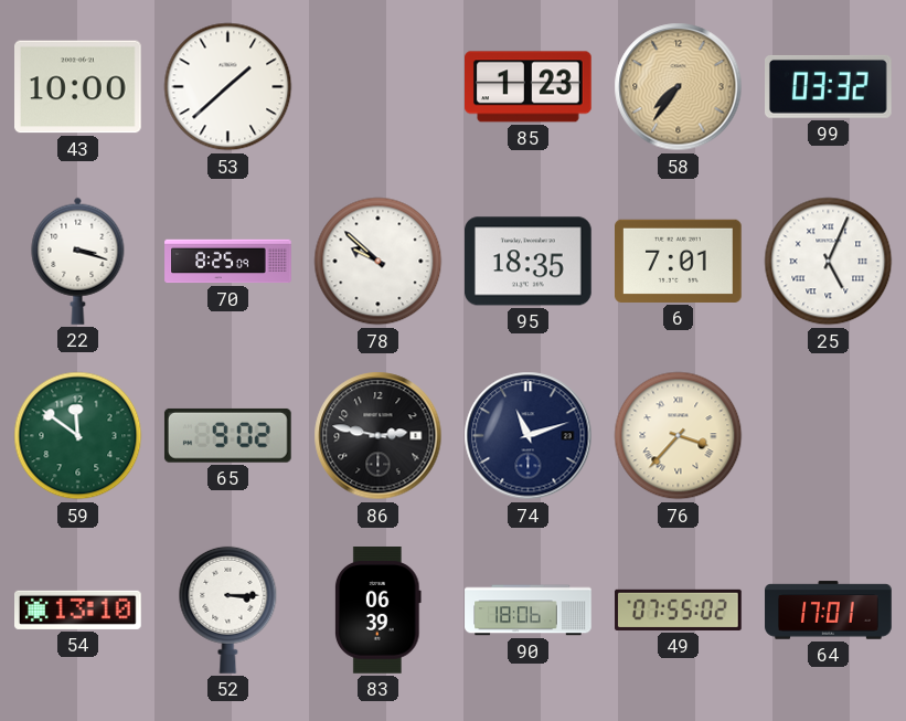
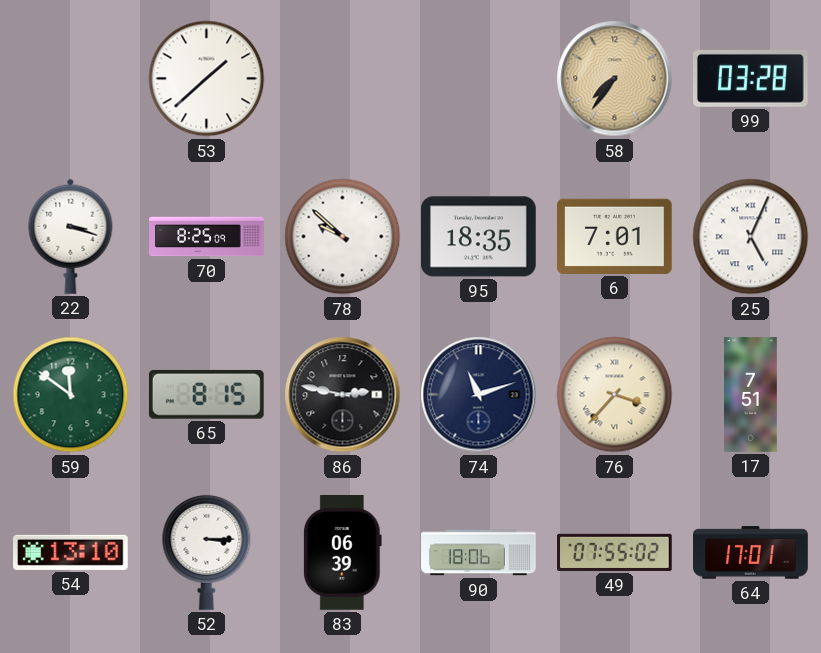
43: 10:00 -> none (78, 87)
85: 1:23 -> none (529, 87)
99: 03:32 -> 03:28 (751, 78)
65: 9:02 -> 8:15 (206, 394)
17: none -> 7:51 (751, 395)
